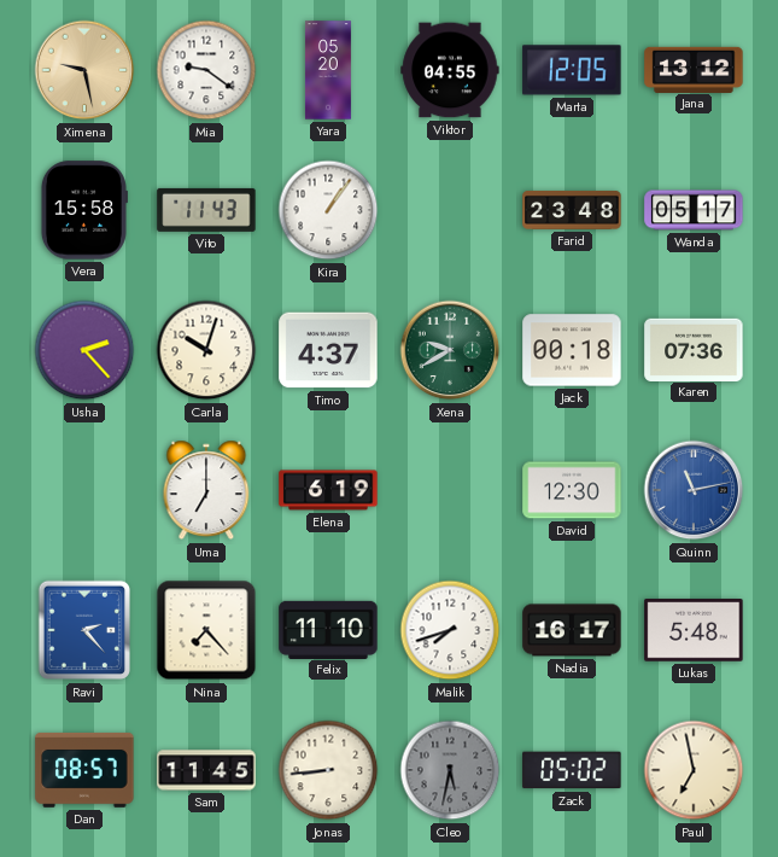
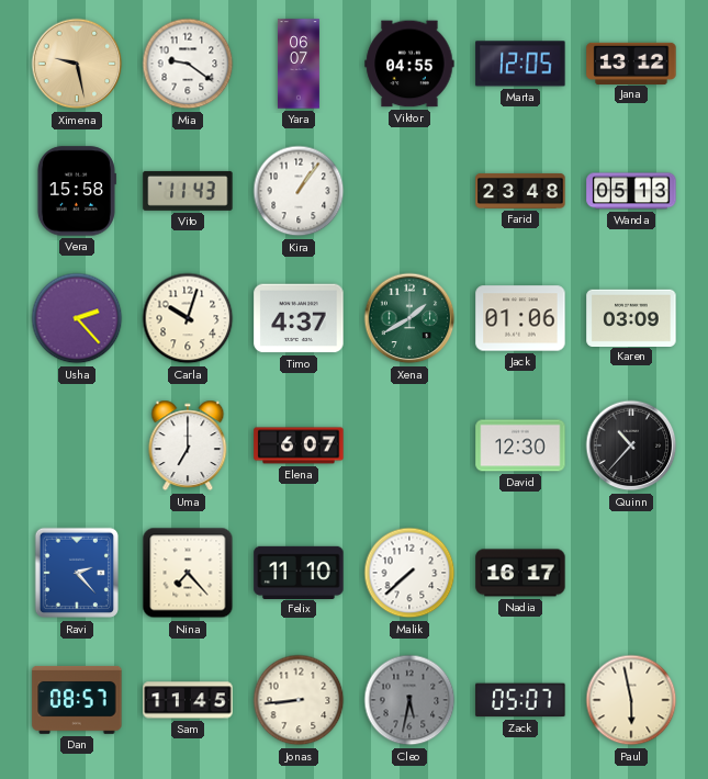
Yara: 05:20 -> 06:07 (299, 64)
Wanda: 05:17 -> 05:13 (631, 191)
Xena: 9:40 -> 1:40 (409, 318)
Jack: 00:18 -> 01:06 (520, 318)
Karen: 07:36 -> 03:09 (631, 317)
Elena: 6:19 -> 6:07 (299, 445)
Quinn: 11:13 -> 10:37 (631, 445)
Quinn dial: blue -> black (631, 445)
Malik: 7:42 -> 7:38 (409, 573)
Lukas: 5:48 -> none (694, 630)
Zack: 05:02 -> 05:07 (520, 700)
Paul: 6:58 -> 5:58 (631, 700)
